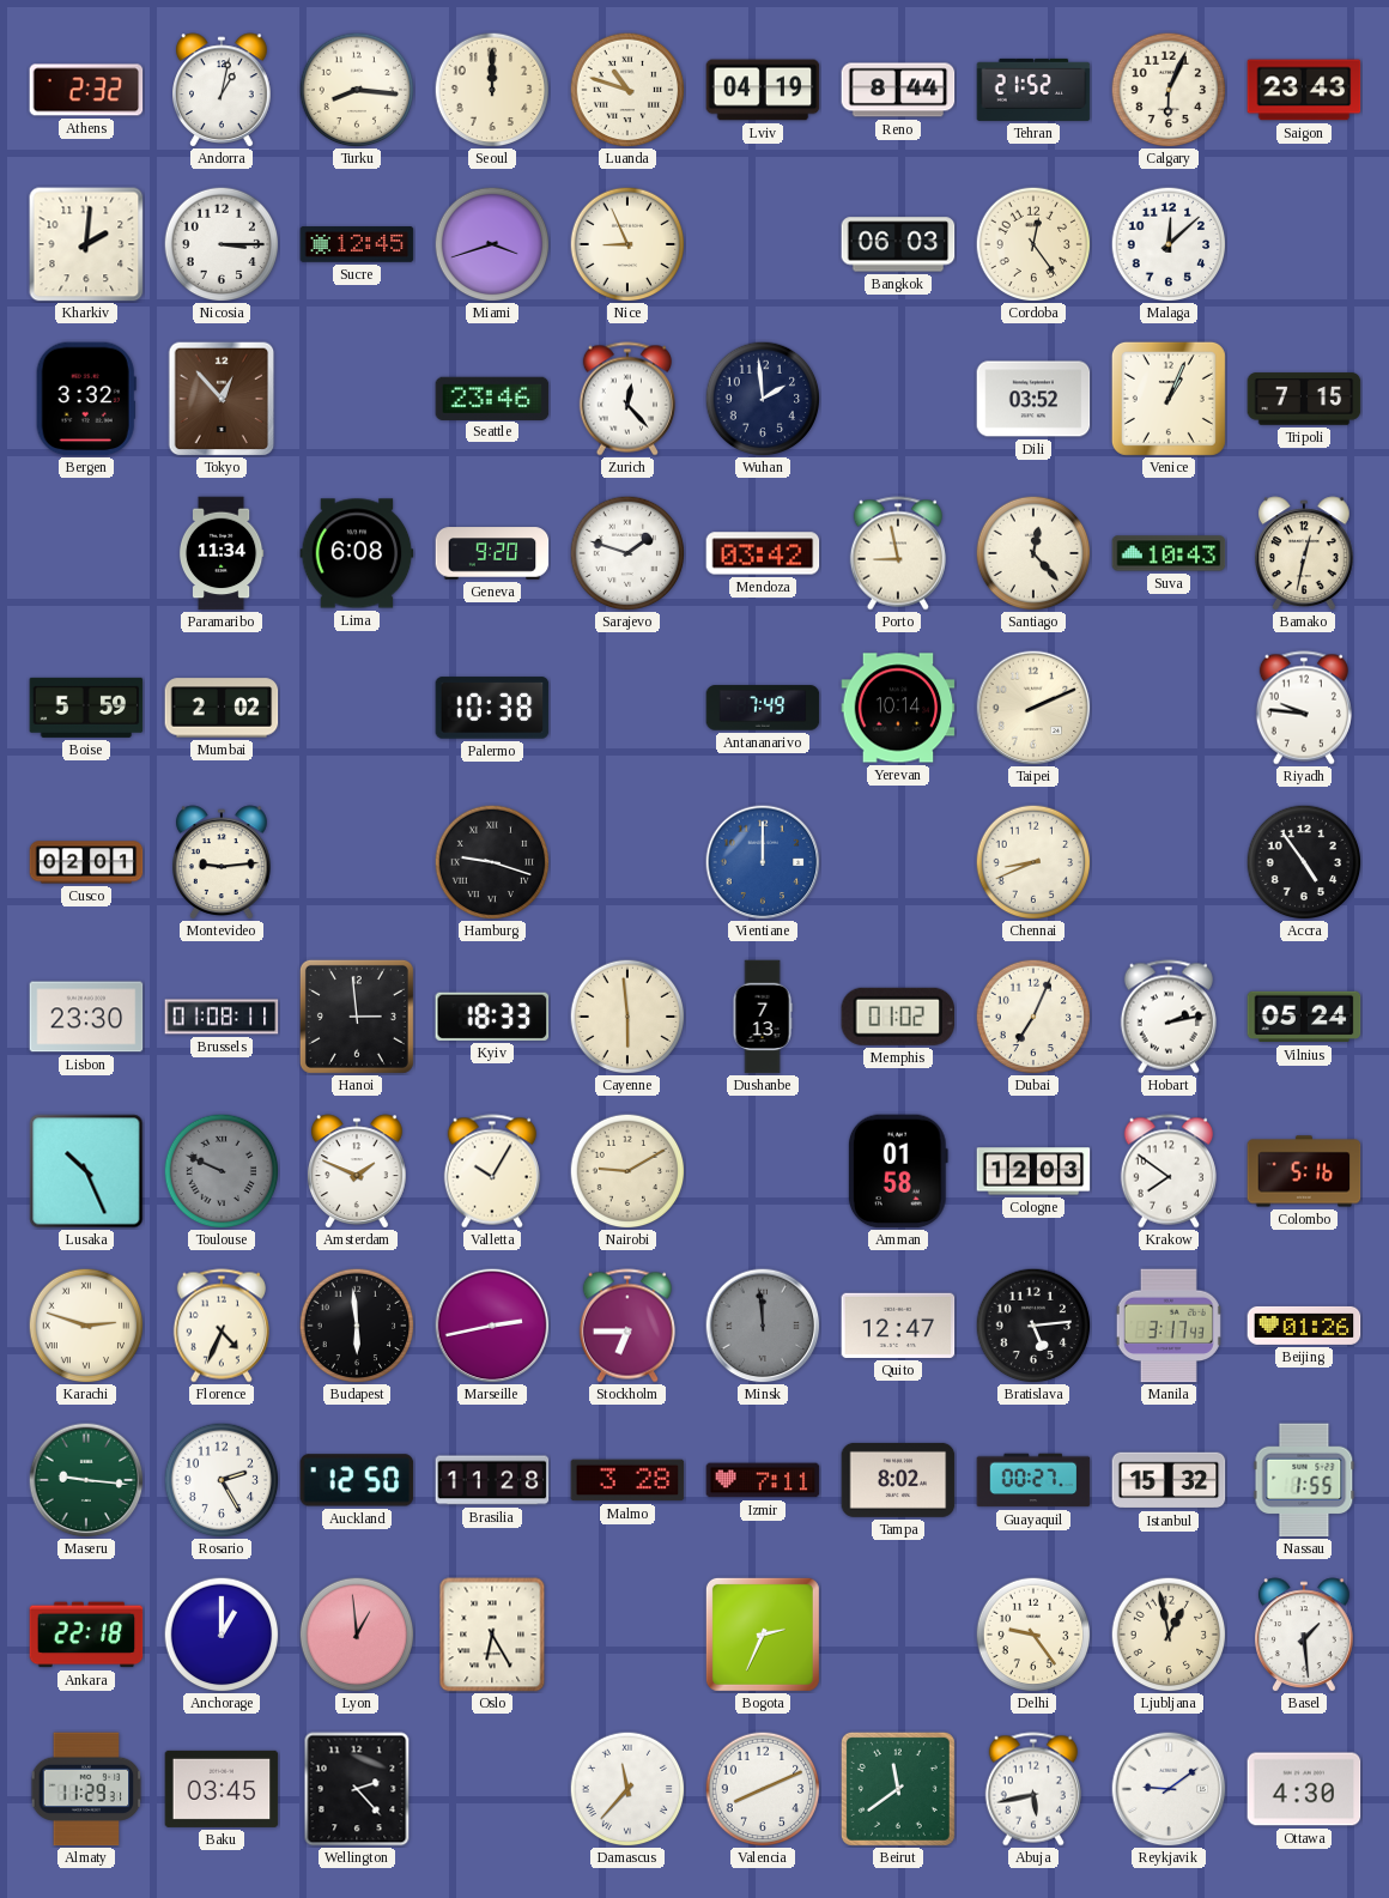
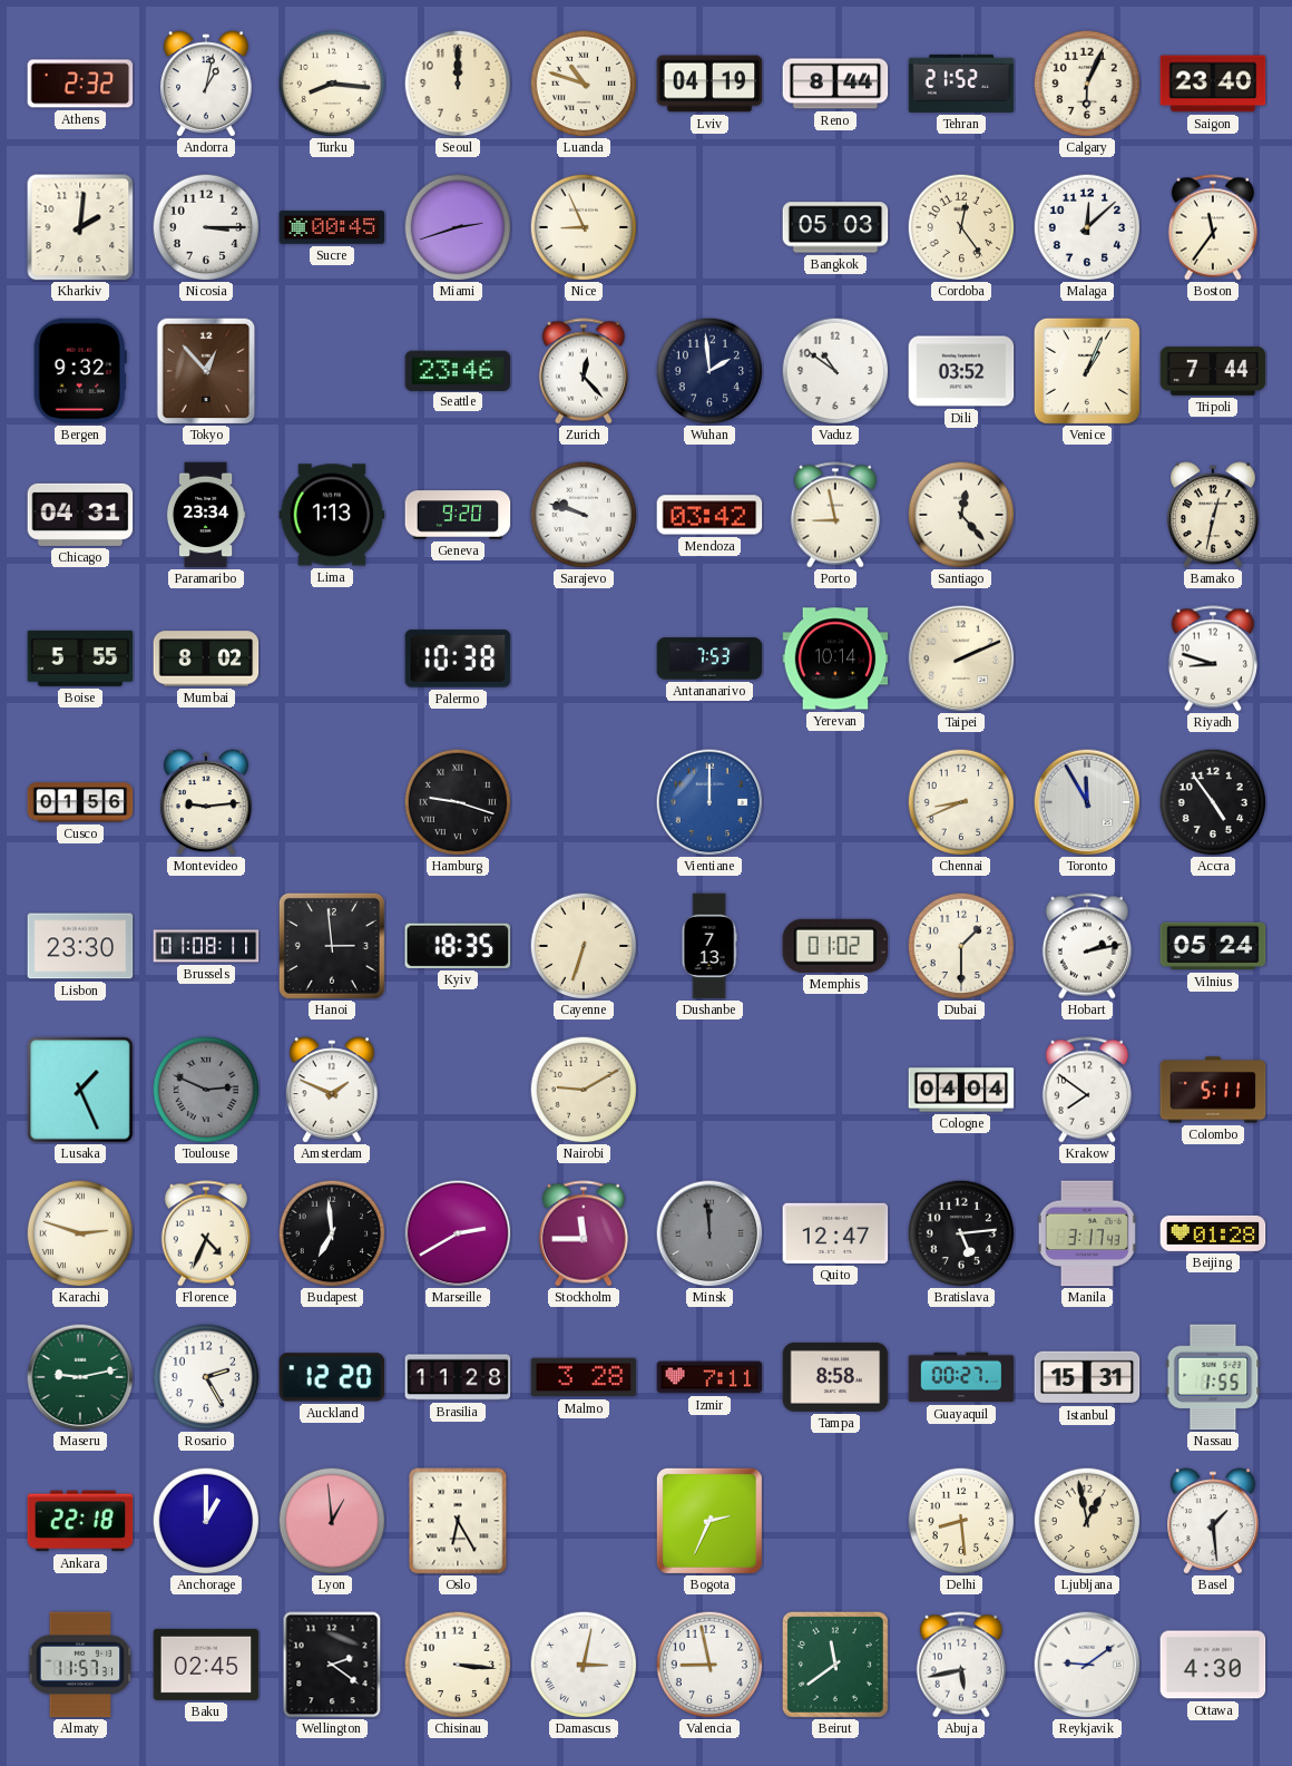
Saigon: 23:43 -> 23:40 (1213, 84)
Sucre: 12:45 -> 00:45 (332, 227)
Miami: 3:42 -> 2:42 (458, 227)
Bangkok: 06:03 -> 05:03 (835, 227)
Boston: none -> 11:36 (1213, 227)
Bergen: 3:32 -> 9:32 (80, 371)
Vaduz: none -> 10:51 (835, 371)
Tripoli: 7:15 -> 7:44 (1213, 371)
Chicago: none -> 04:31 (80, 515)
Paramaribo: 11:34 -> 23:34 (206, 515)
Lima: 6:08 -> 1:13 (332, 515)
Sarajevo: 1:48 -> 9:48 (584, 515)
Suva: 10:43 -> none (1169, 553)
Boise: 5:59 -> 5:55 (80, 658)
Mumbai: 2:02 -> 8:02 (206, 658)
Antananarivo: 7:49 -> 7:53 (709, 658)
Riyadh: 9:46 -> 8:48 (1213, 658)
Cusco: 02:01 -> 01:56 (80, 802)
Toronto: none -> 11:55 (1087, 802)
Kyiv: 18:33 -> 18:35 (458, 946)
Cayenne: 5:59 -> 6:33 (584, 946)
Dubai: 7:04 -> 1:30 (961, 946)
Lusaka: 10:26 -> 1:26 (80, 1090)
Toulouse: 9:49 -> 2:49 (206, 1090)
Valletta: 10:05 -> none (492, 1171)
Amman: 01:58 -> none (898, 1171)
Cologne: 12:03 -> 04:04 (961, 1090)
Colombo: 5:16 -> 5:11 (1213, 1090)
Budapest: 5:59 -> 6:59 (332, 1233)
Marseille: 2:43 -> 2:40 (458, 1233)
Stockholm: 6:45 -> 11:45 (584, 1233)
Beijing: 01:26 -> 01:28 (1213, 1233)
Maseru: 9:16 -> 9:13 (80, 1377)
Auckland: 12:50 -> 12:20 (332, 1377)
Tampa: 8:02 -> 8:58 (835, 1377)
Istanbul: 15:32 -> 15:31 (1087, 1377)
Delhi: 9:24 -> 8:29 (961, 1521)
Almaty: 11:29 -> 11:57 (80, 1665)
Baku: 03:45 -> 02:45 (206, 1665)
Wellington: 2:23 -> 2:21 (332, 1665)
Chisinau: none -> 3:16 (458, 1665)
Damascus: 11:37 -> 3:02 (584, 1665)
Valencia: 8:11 -> 8:58 (709, 1665)
